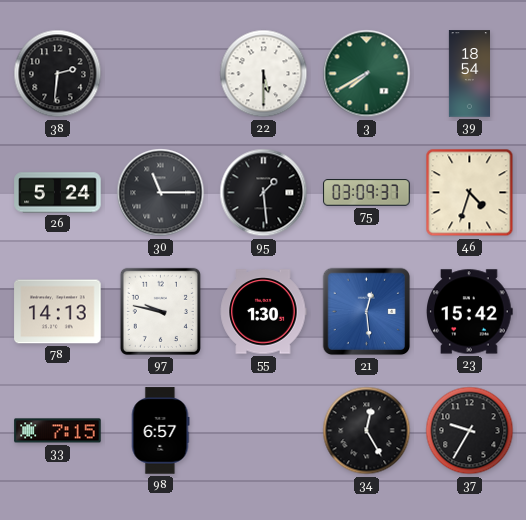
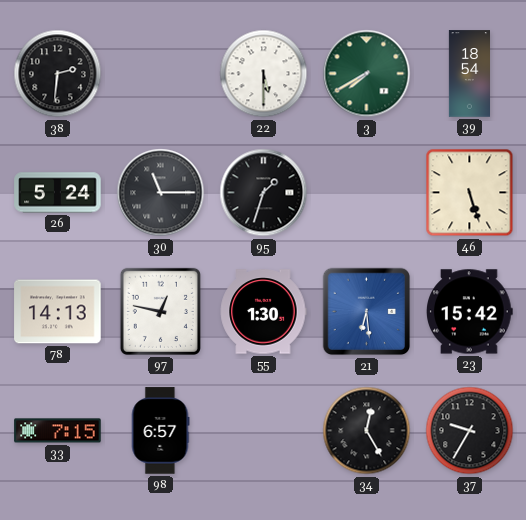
95: 1:29 -> 1:33 (264, 193)
75: 03:09 -> none (367, 193)
46: 4:33 -> 5:27 (470, 193)
97: 9:47 -> 12:47 (160, 311)
21: 12:29 -> 6:29 (367, 312)
